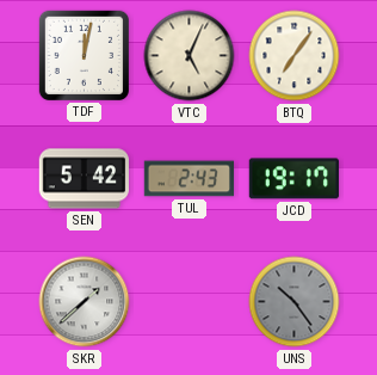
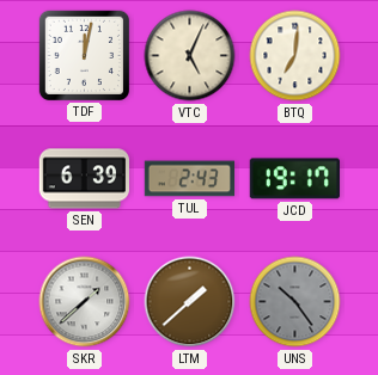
BTQ: 7:06 -> 7:01 (295, 56)
SEN: 5:42 -> 6:39 (84, 179)
LTM: none -> 1:38 (190, 302)
